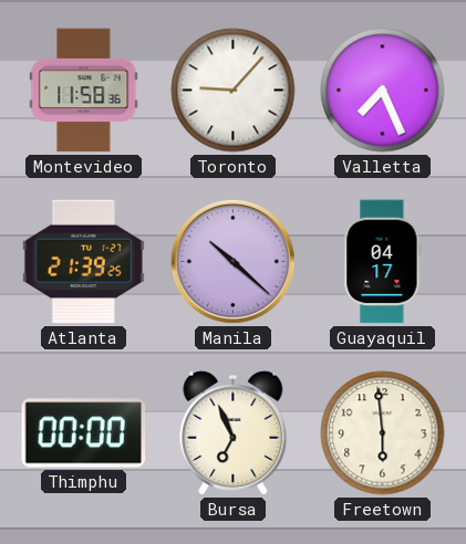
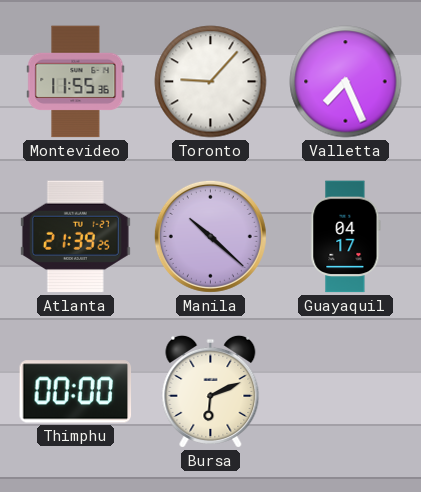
Montevideo: 11:58 -> 11:55 (76, 82)
Bursa: 6:56 -> 6:11 (211, 391)
Freetown: 5:59 -> none (383, 433)
